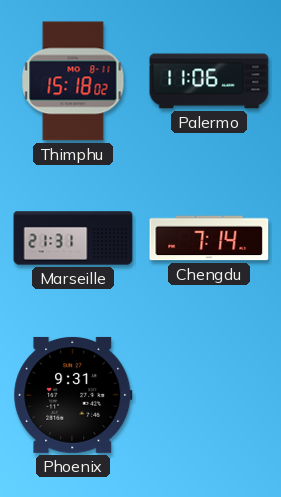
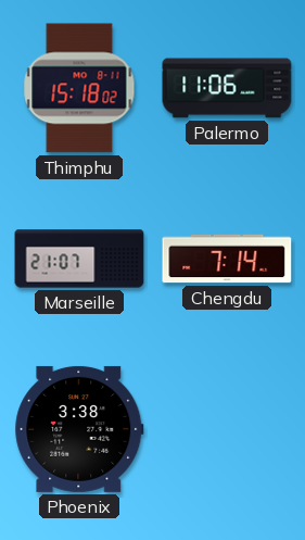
Marseille: 21:31 -> 21:07 (79, 259)
Phoenix: 9:31 -> 3:38 (79, 429)
